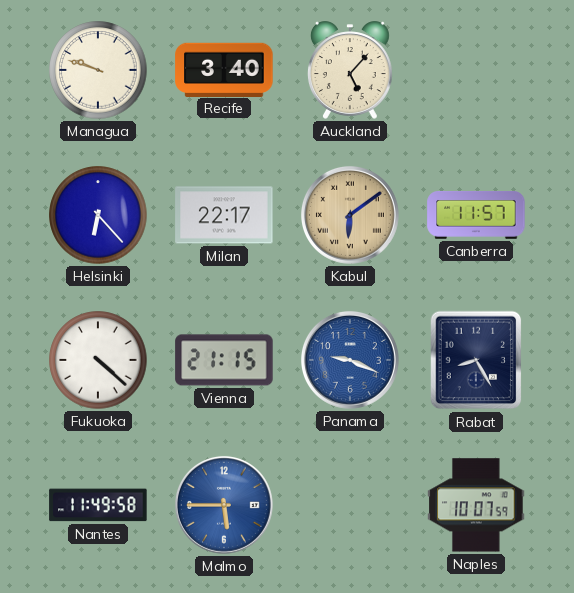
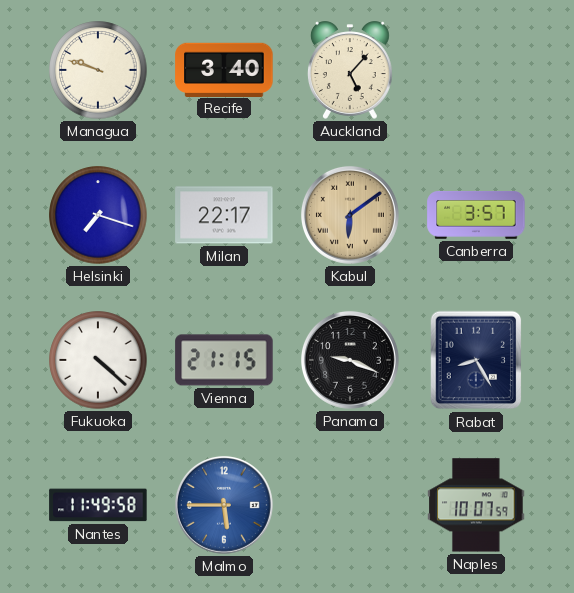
Helsinki: 6:23 -> 7:18 (98, 215)
Canberra: 11:57 -> 3:57 (476, 216)
Panama dial: blue -> black (350, 360)
